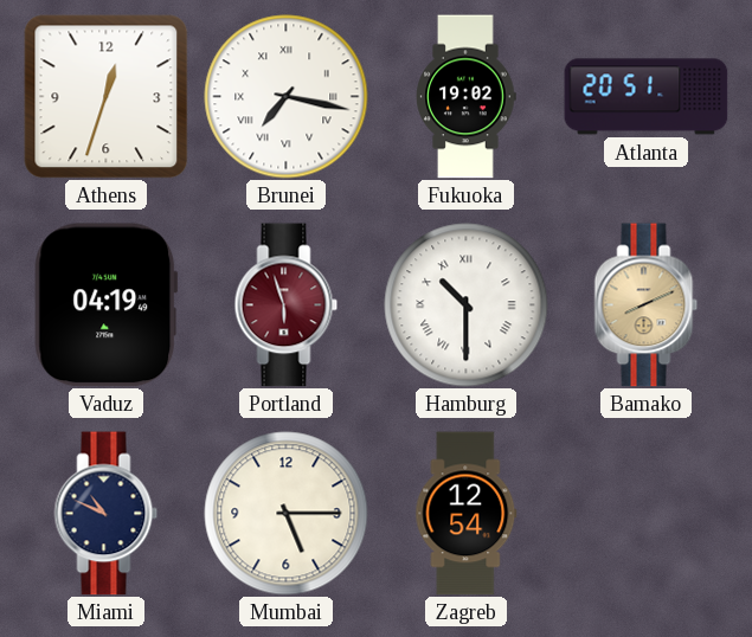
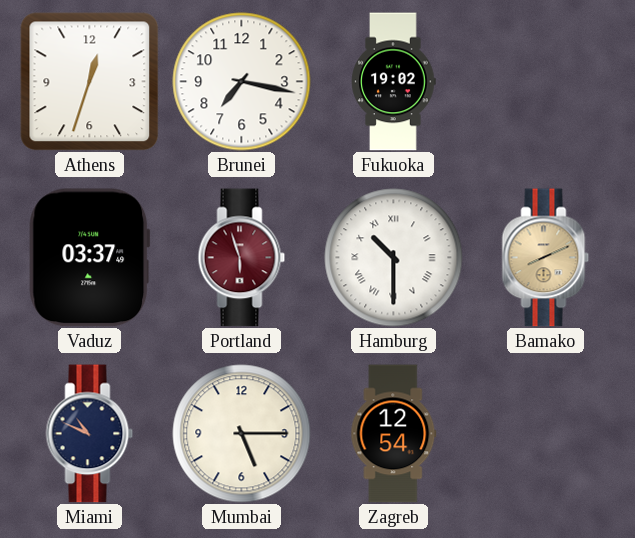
Brunei numerals: Roman -> Arabic (242, 82)
Atlanta: 20:51 -> none (647, 97)
Vaduz: 04:19 -> 03:37 (90, 258)
